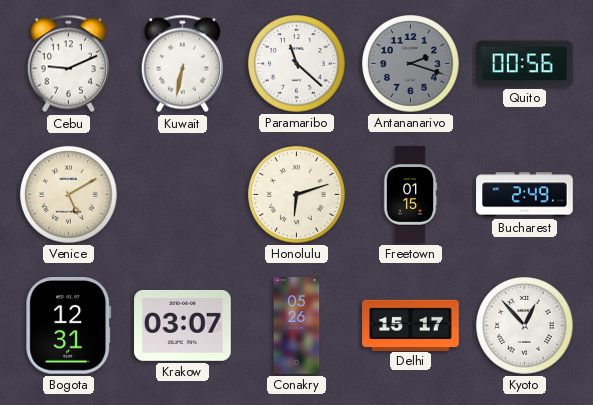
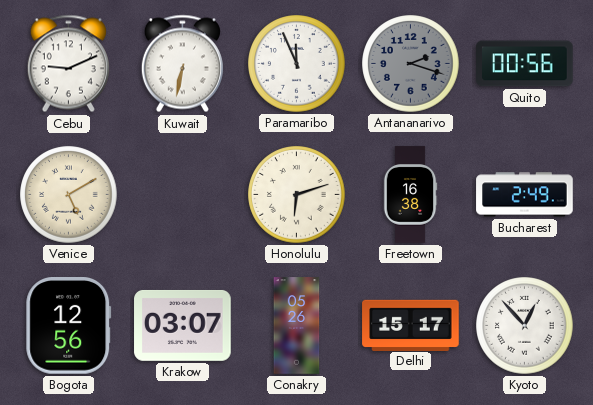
Paramaribo: 11:22 -> 11:56 (297, 64)
Freetown: 01:15 -> 16:38 (410, 195)
Bogota: 12:31 -> 12:56 (69, 326)
